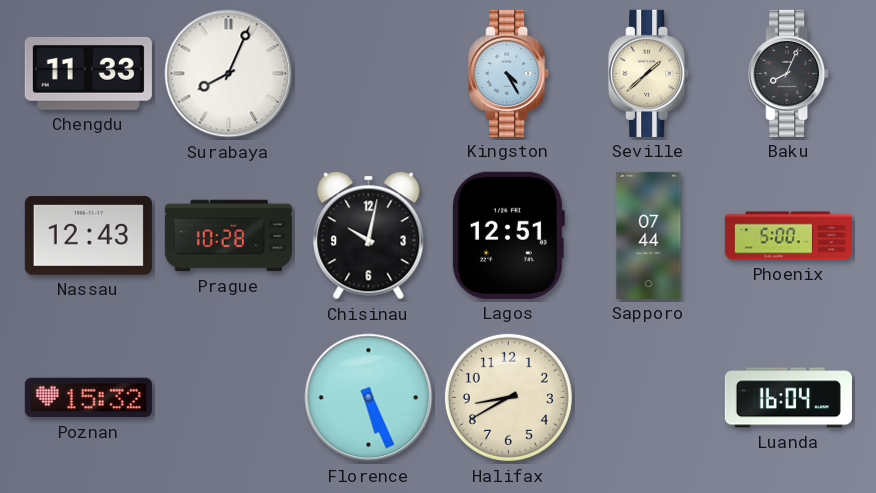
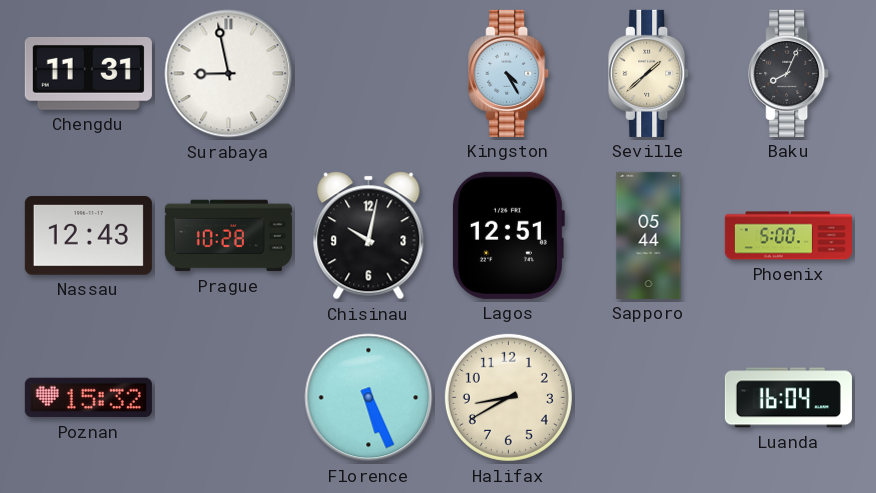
Chengdu: 11:33 -> 11:31 (88, 74)
Surabaya: 8:04 -> 8:58 (229, 74)
Sapporo: 07:44 -> 05:44 (649, 235)
